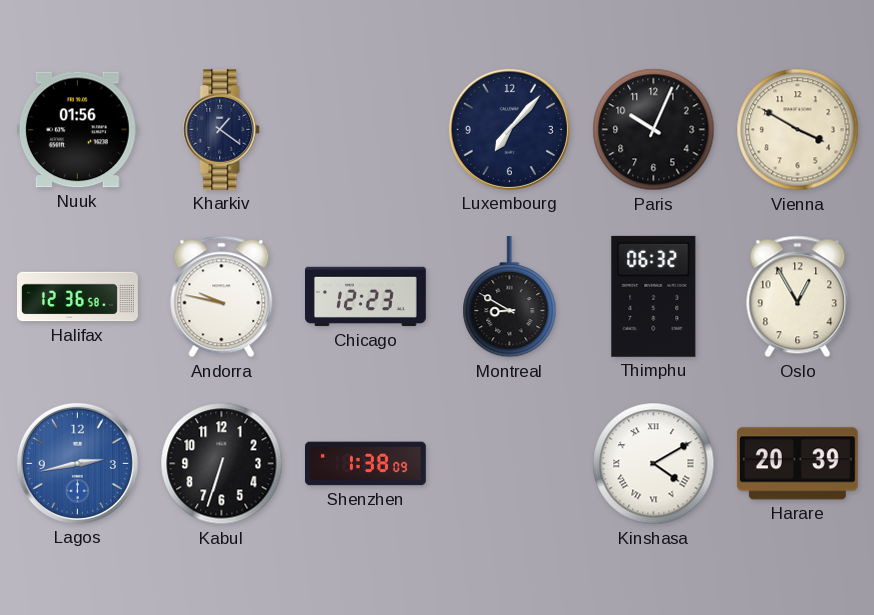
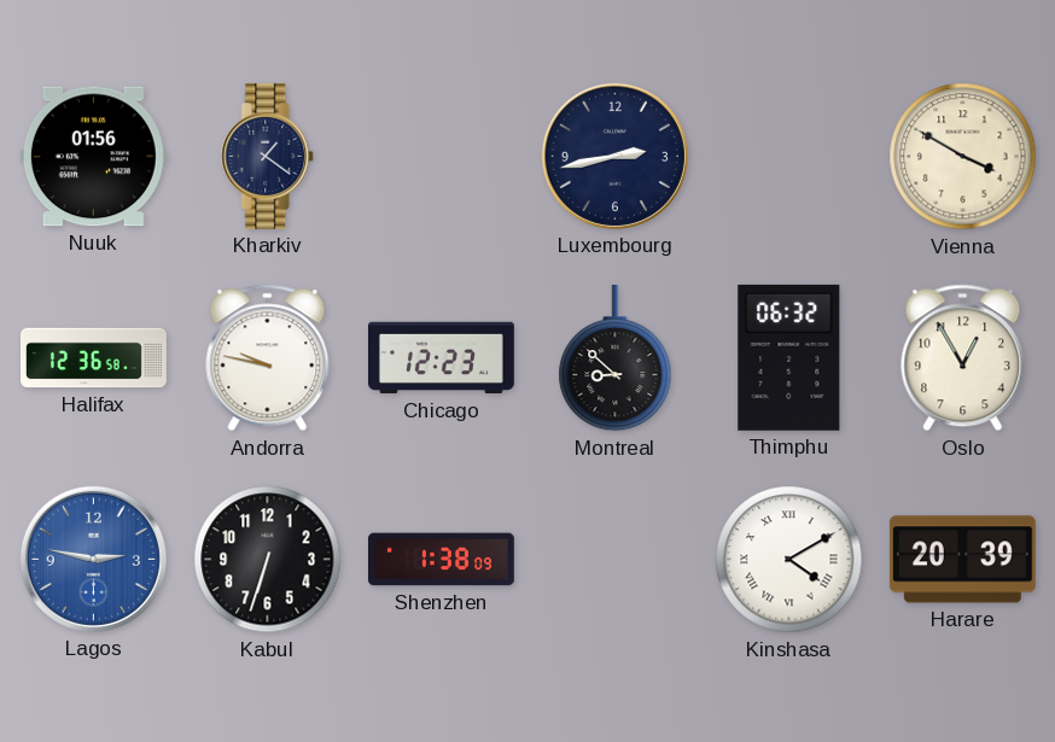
Luxembourg: 7:07 -> 2:43 (614, 156)
Paris: 10:04 -> none (654, 130)
Montreal: 8:50 -> 8:52 (616, 358)
Lagos: 2:43 -> 2:47 (93, 559)
